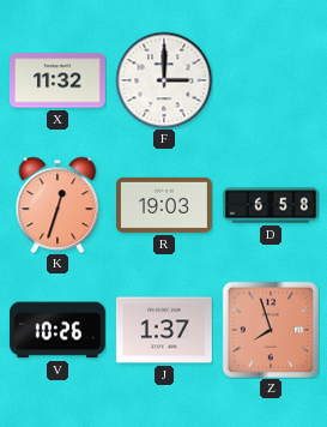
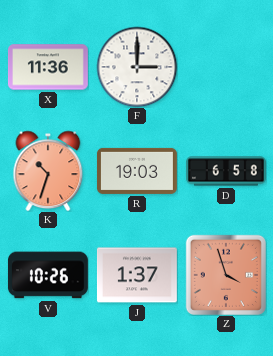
X: 11:32 -> 11:36 (48, 67)
K: 12:33 -> 10:33 (48, 171)
Z: 7:57 -> 3:57 (226, 275)
